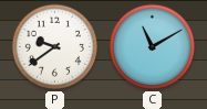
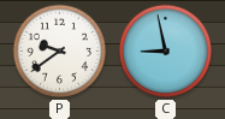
C: 11:10 -> 8:58 (166, 52)
